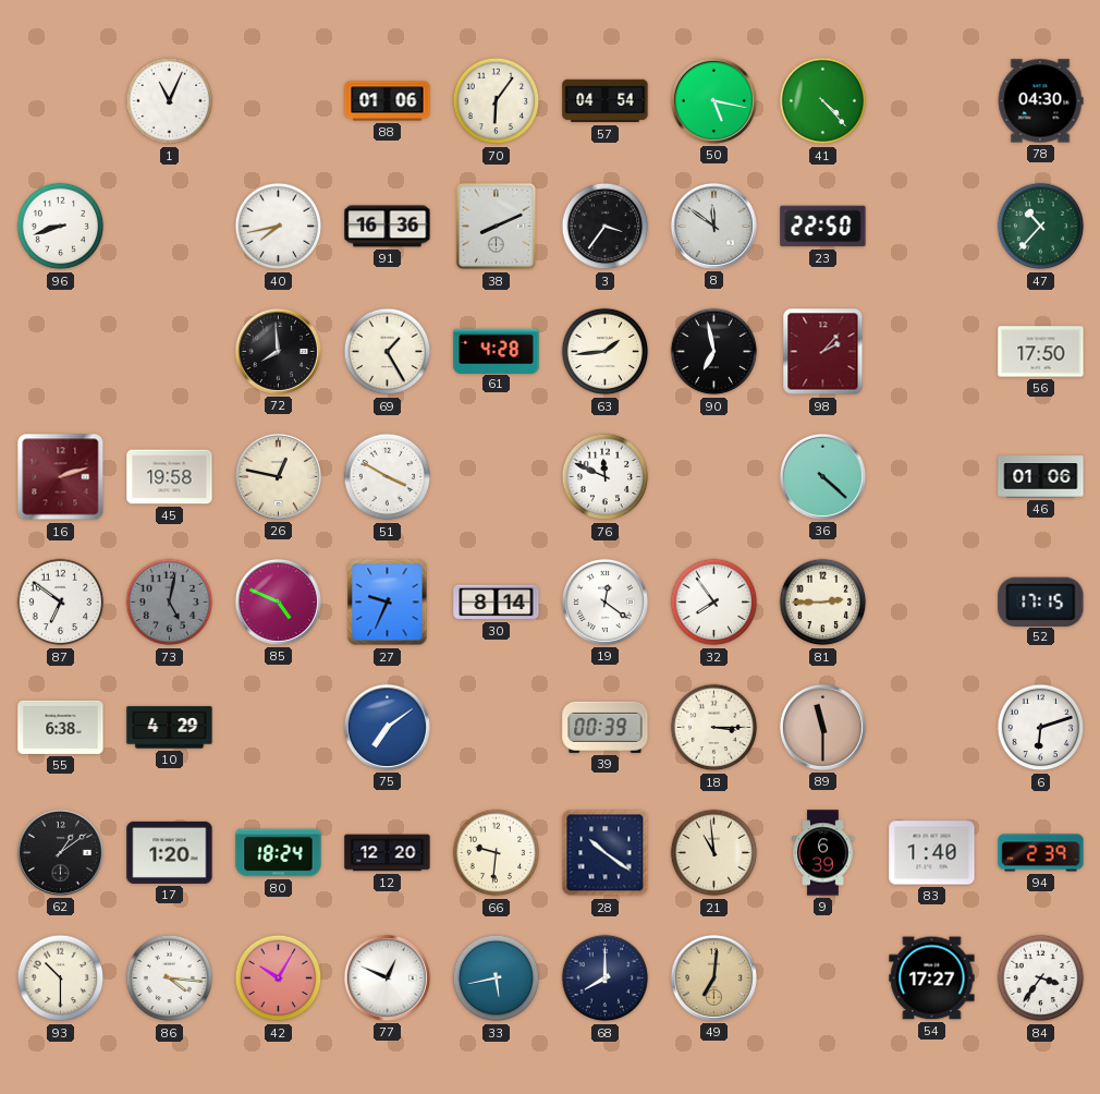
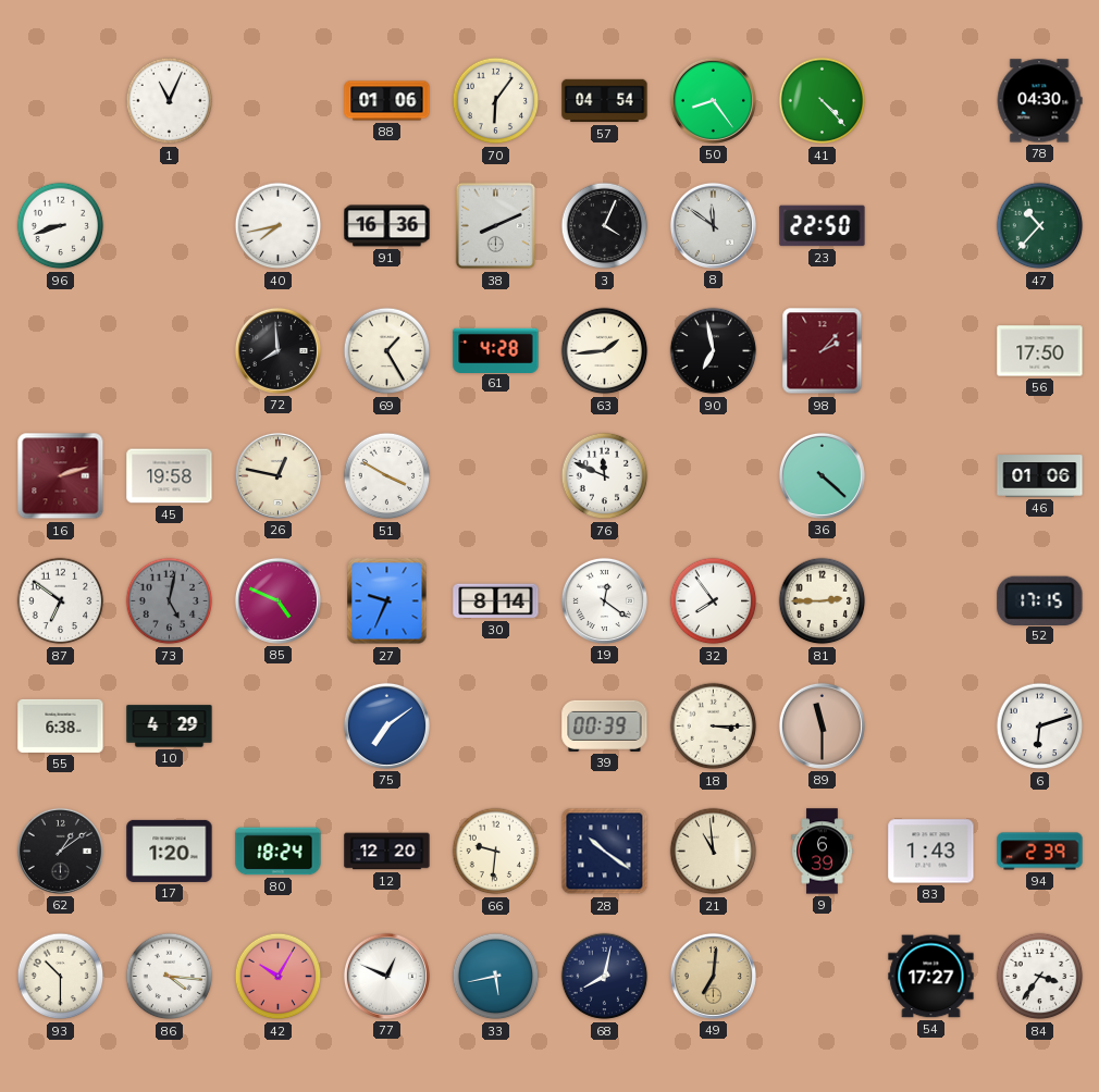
50: 5:17 -> 8:24 (713, 100)
3: 3:36 -> 4:04 (605, 226)
83: 1:40 -> 1:43 (931, 852)
68: 8:00 -> 8:02 (605, 977)
